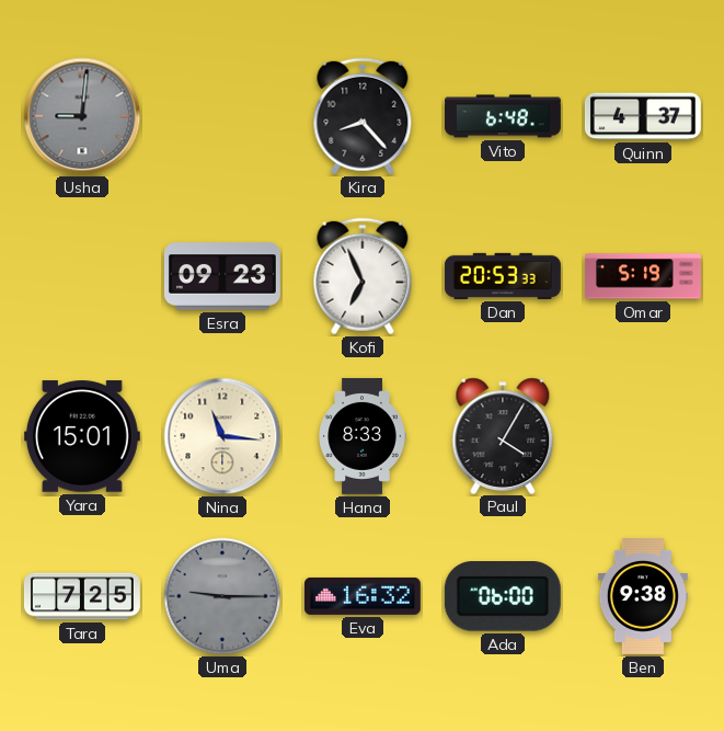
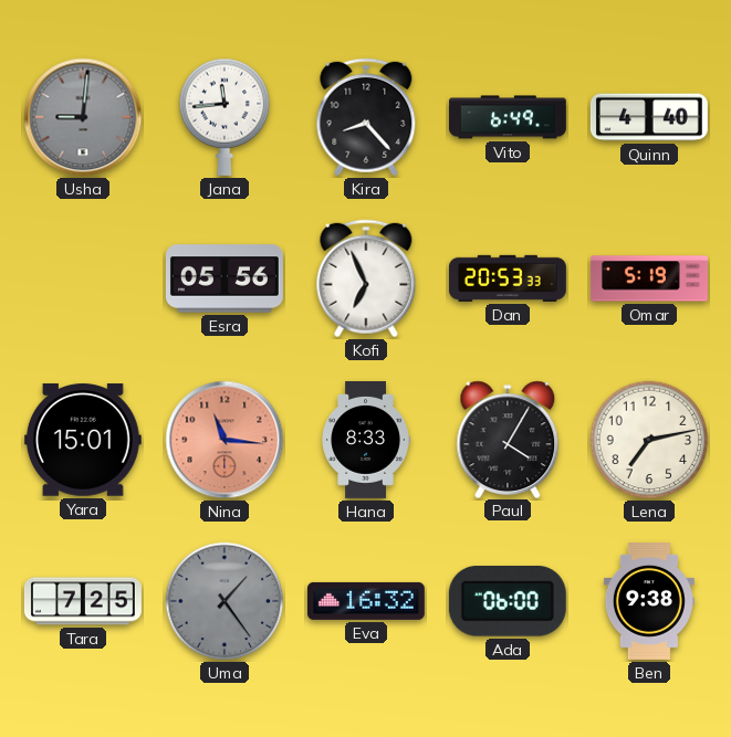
Jana: none -> 11:44 (224, 117)
Vito: 6:48 -> 6:49 (508, 117)
Quinn: 4:37 -> 4:40 (649, 117)
Esra: 09:23 -> 05:56 (224, 278)
Nina dial: cream -> salmon (224, 440)
Lena: none -> 7:13 (649, 440)
Uma: 9:15 -> 1:24 (224, 601)
